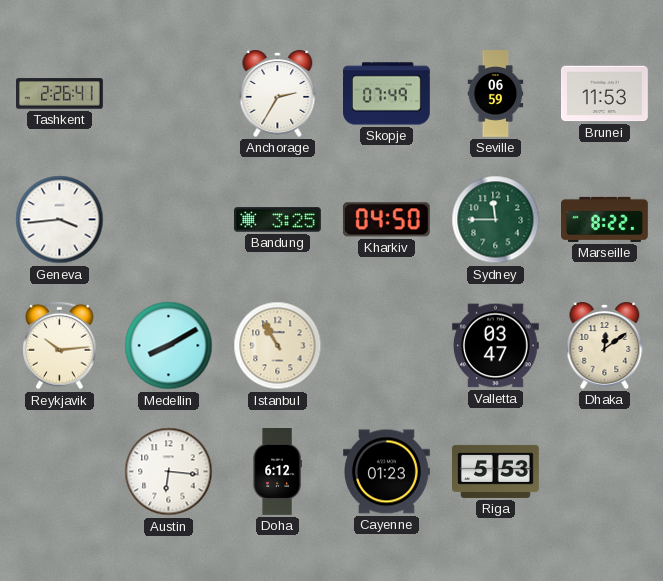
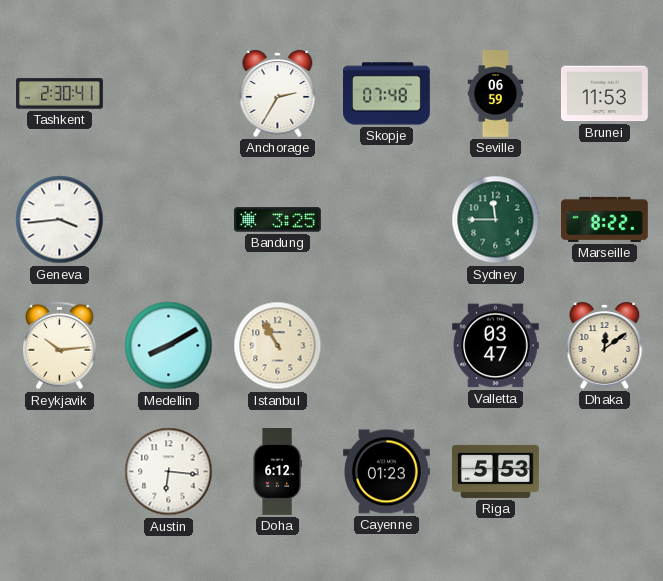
Tashkent: 2:26 -> 2:30 (60, 94)
Skopje: 07:49 -> 07:48 (387, 94)
Kharkiv: 04:50 -> none (386, 220)
